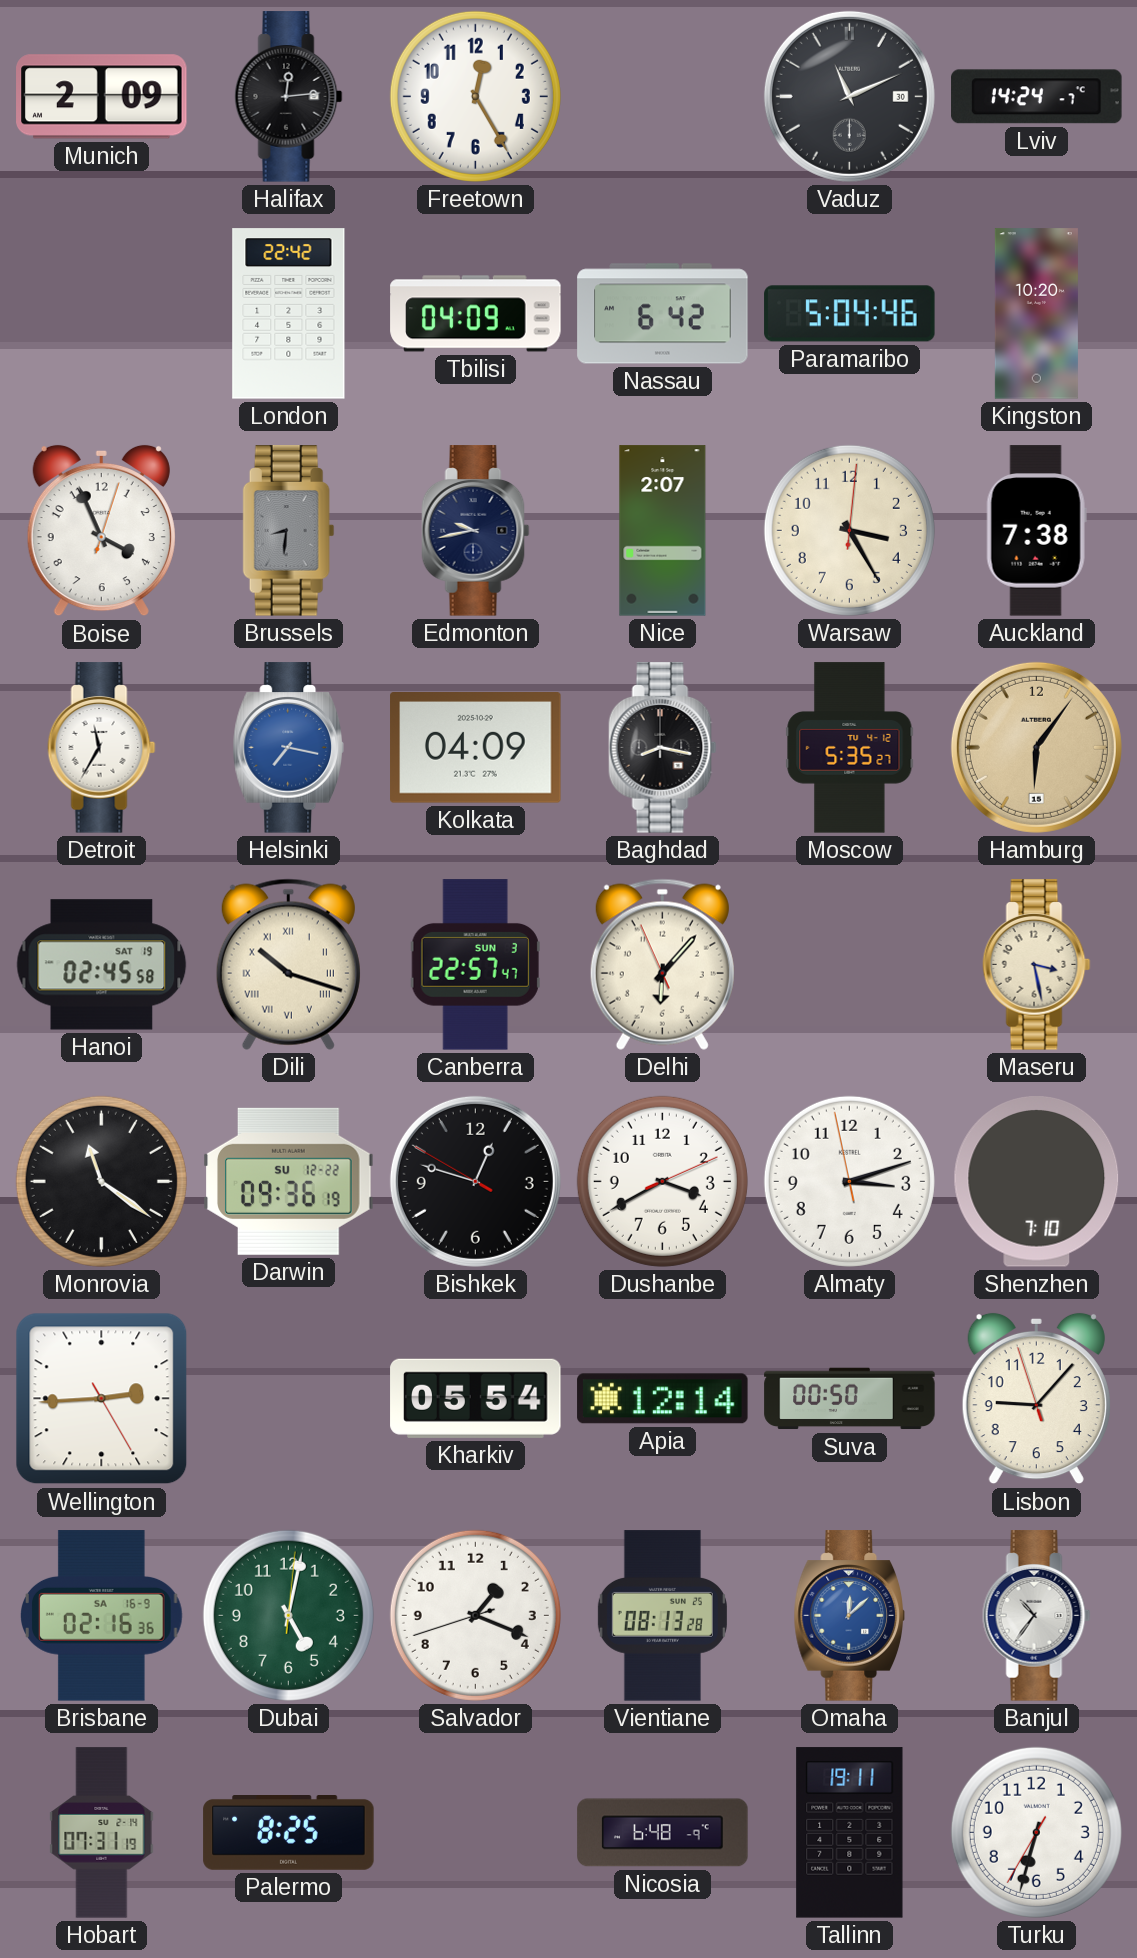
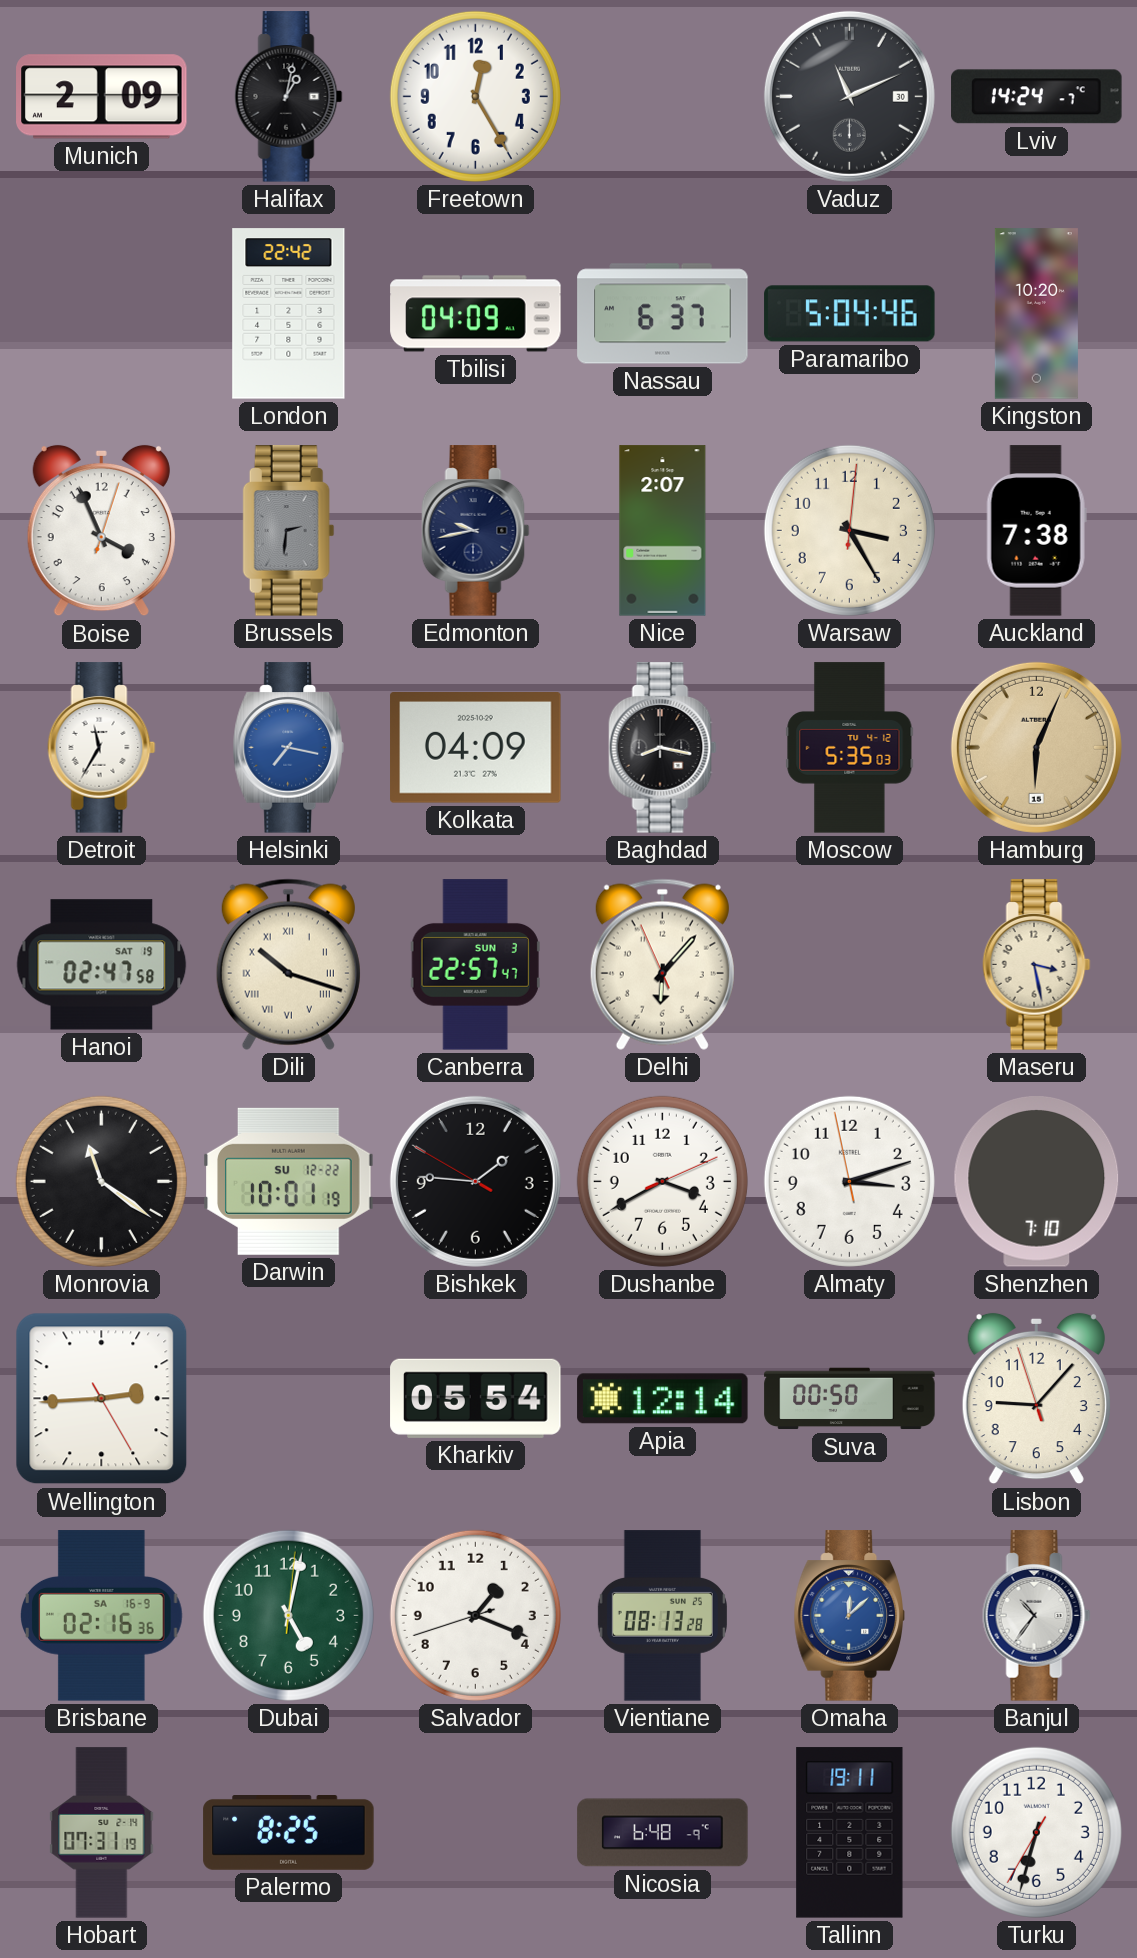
Halifax: 12:14 -> 1:02 (289, 97)
Nassau: 6:42 -> 6:37 (663, 314)
Brussels: 8:31 -> 2:31 (289, 531)
Moscow: 5:35:27 -> 5:35:03 (850, 748)
Hamburg: 6:06 -> 6:04 (1036, 747)
Hanoi: 02:45 -> 02:47 (102, 965)
Darwin: 09:36 -> 10:01 (289, 1181)
Bishkek: 12:47 -> 1:45 (475, 1181)
